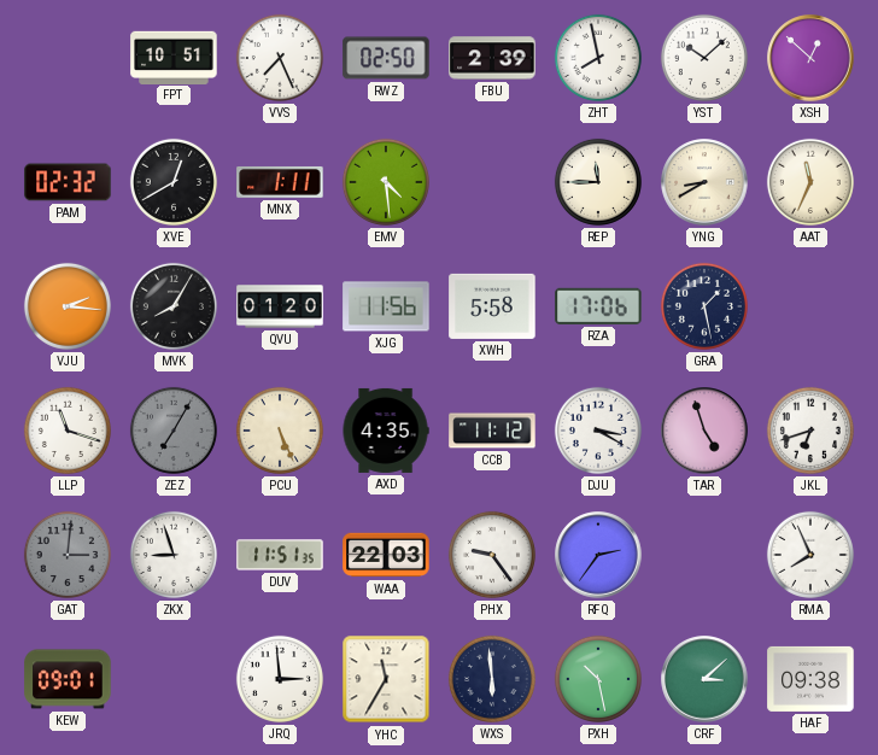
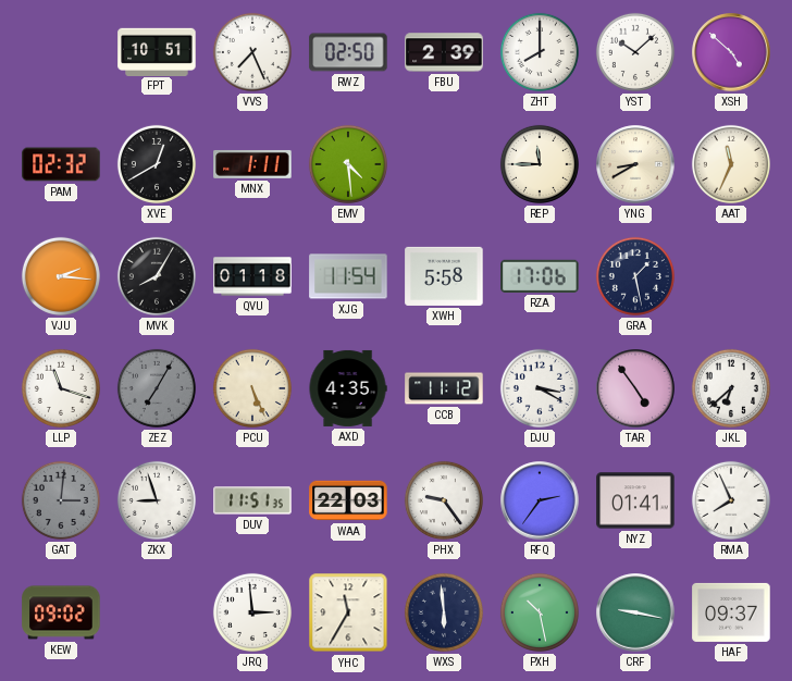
ZHT: 7:58 -> 8:00 (540, 52)
XSH: 12:52 -> 4:52 (731, 52)
QVU: 01:20 -> 01:18 (252, 276)
XJG: 11:56 -> 11:54 (348, 276)
TAR: 4:57 -> 4:54 (635, 388)
JKL: 6:42 -> 6:38 (731, 388)
NYZ: none -> 01:41 (635, 500)
KEW: 09:01 -> 09:02 (61, 612)
CRF: 3:08 -> 9:17 (635, 612)
HAF: 09:38 -> 09:37 (731, 612)
